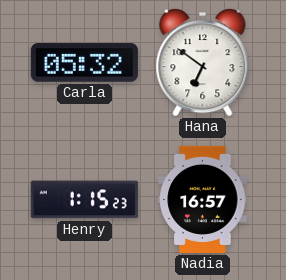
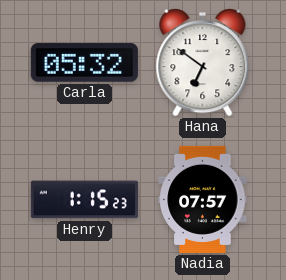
Nadia: 16:57 -> 07:57 (203, 199)
